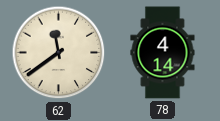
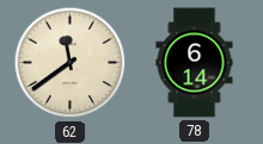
78: 4:14 -> 6:14 (195, 63)
